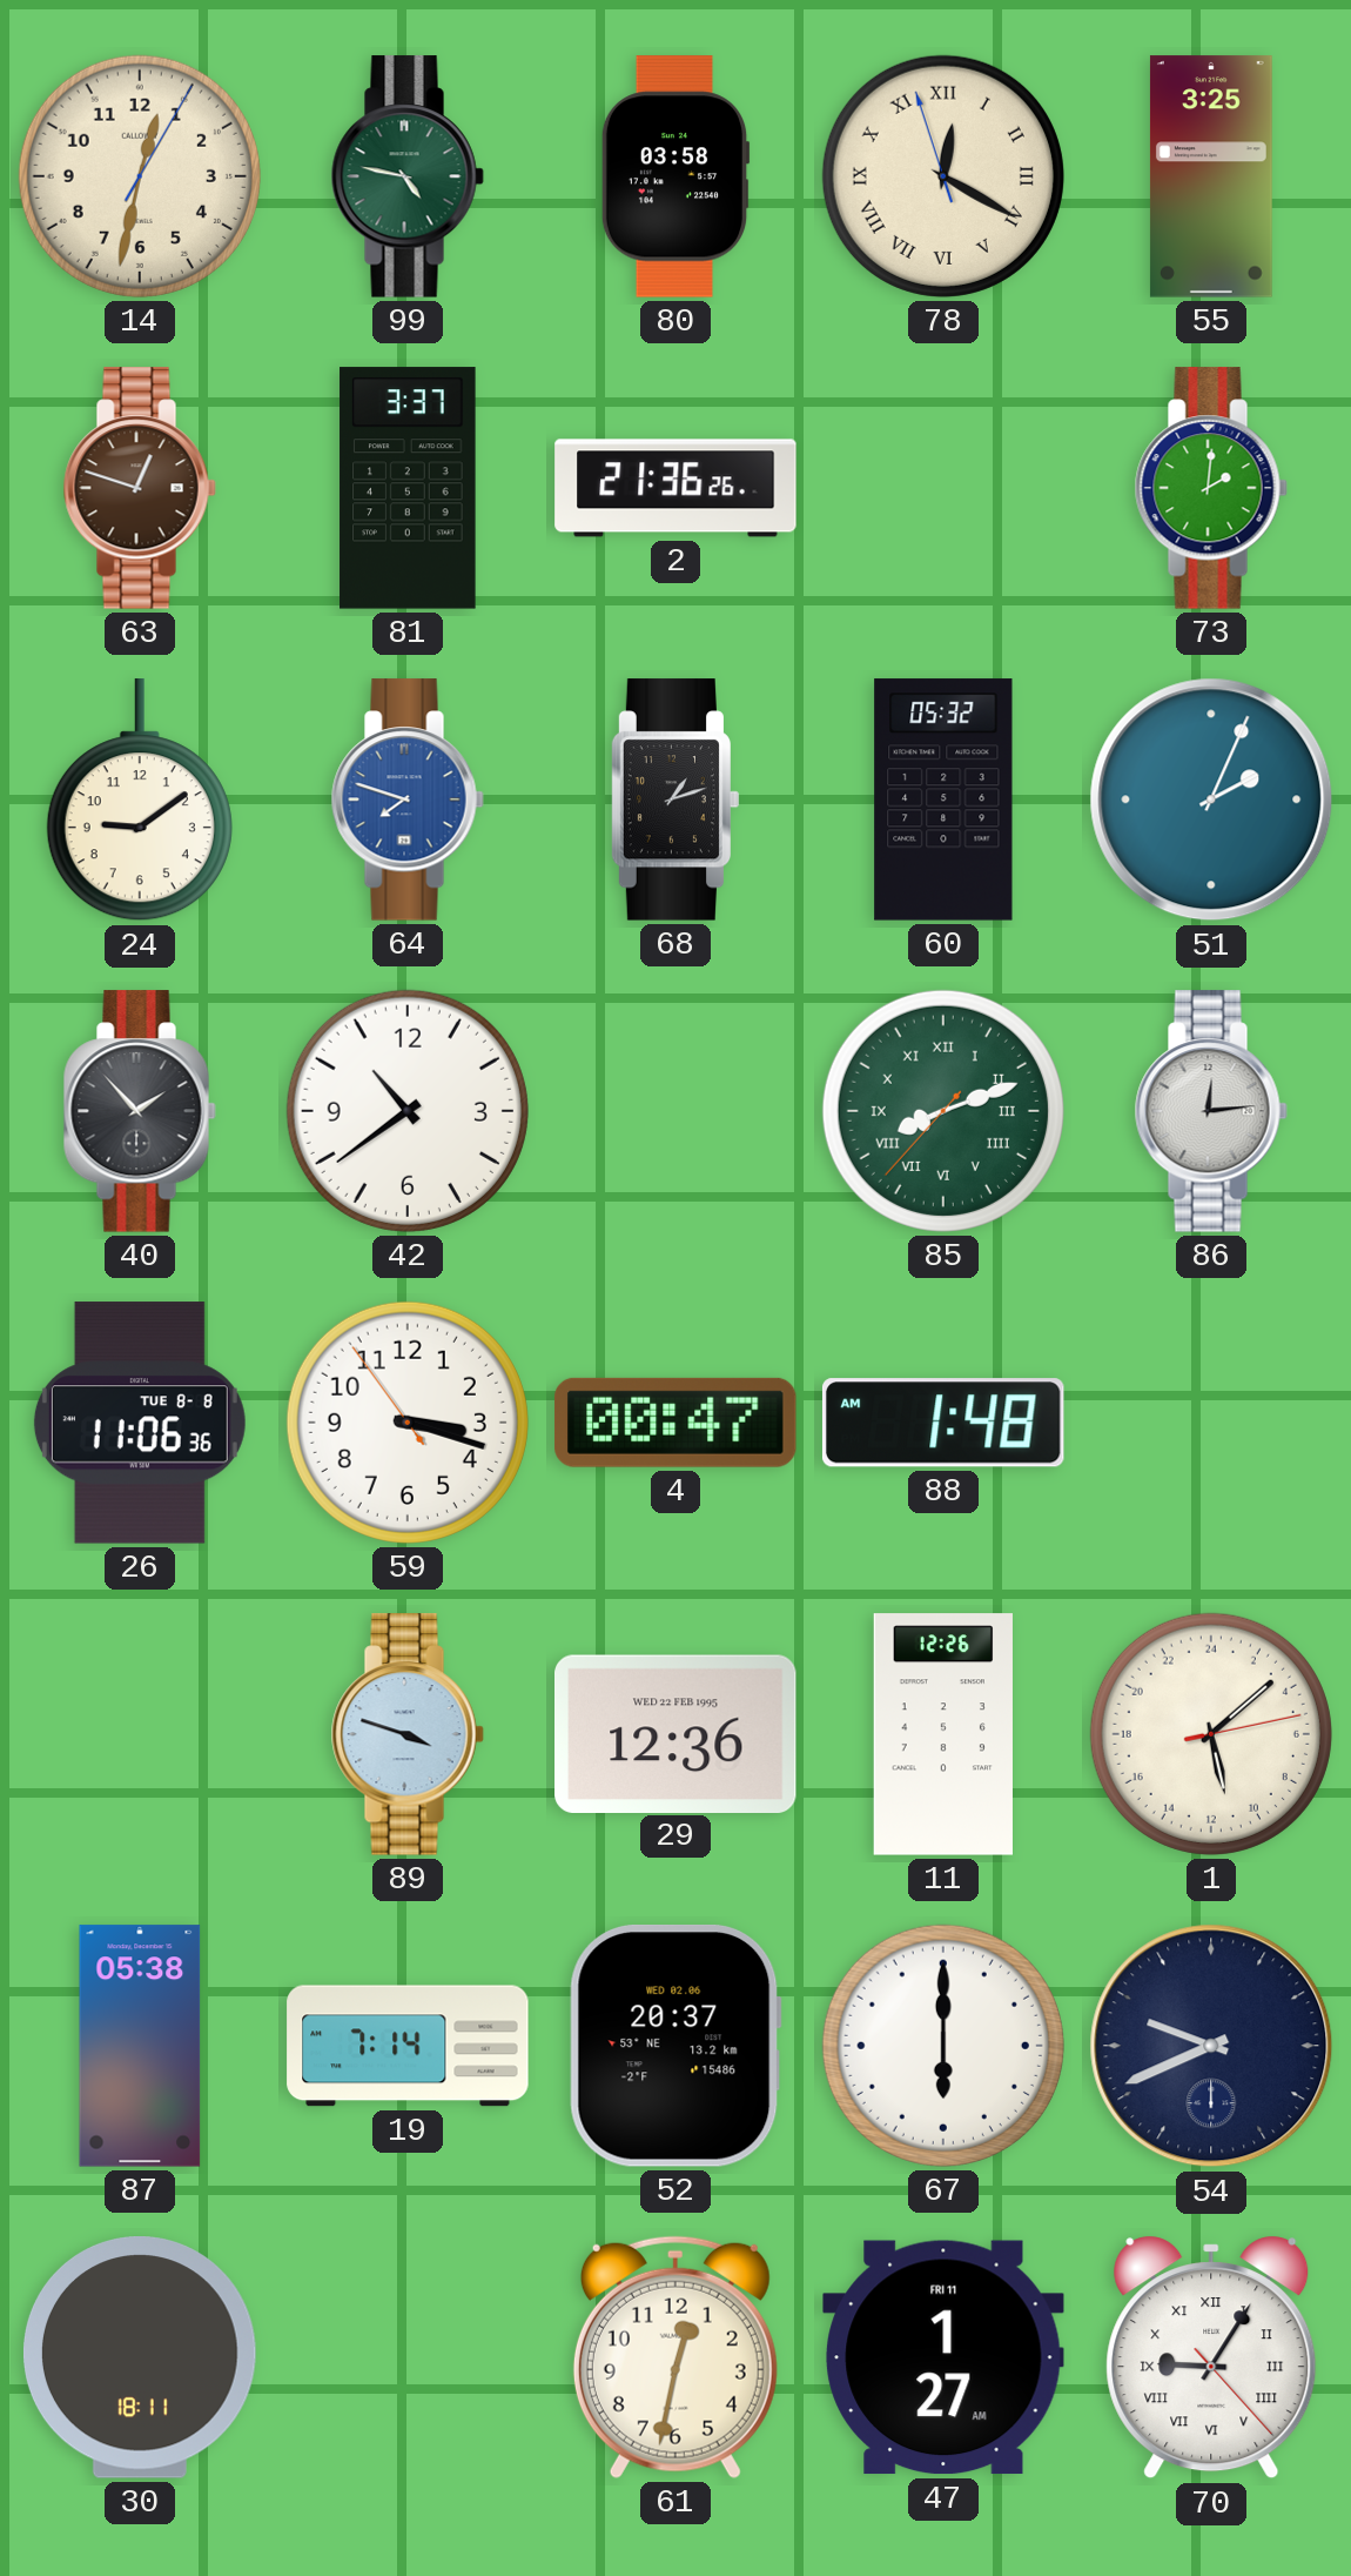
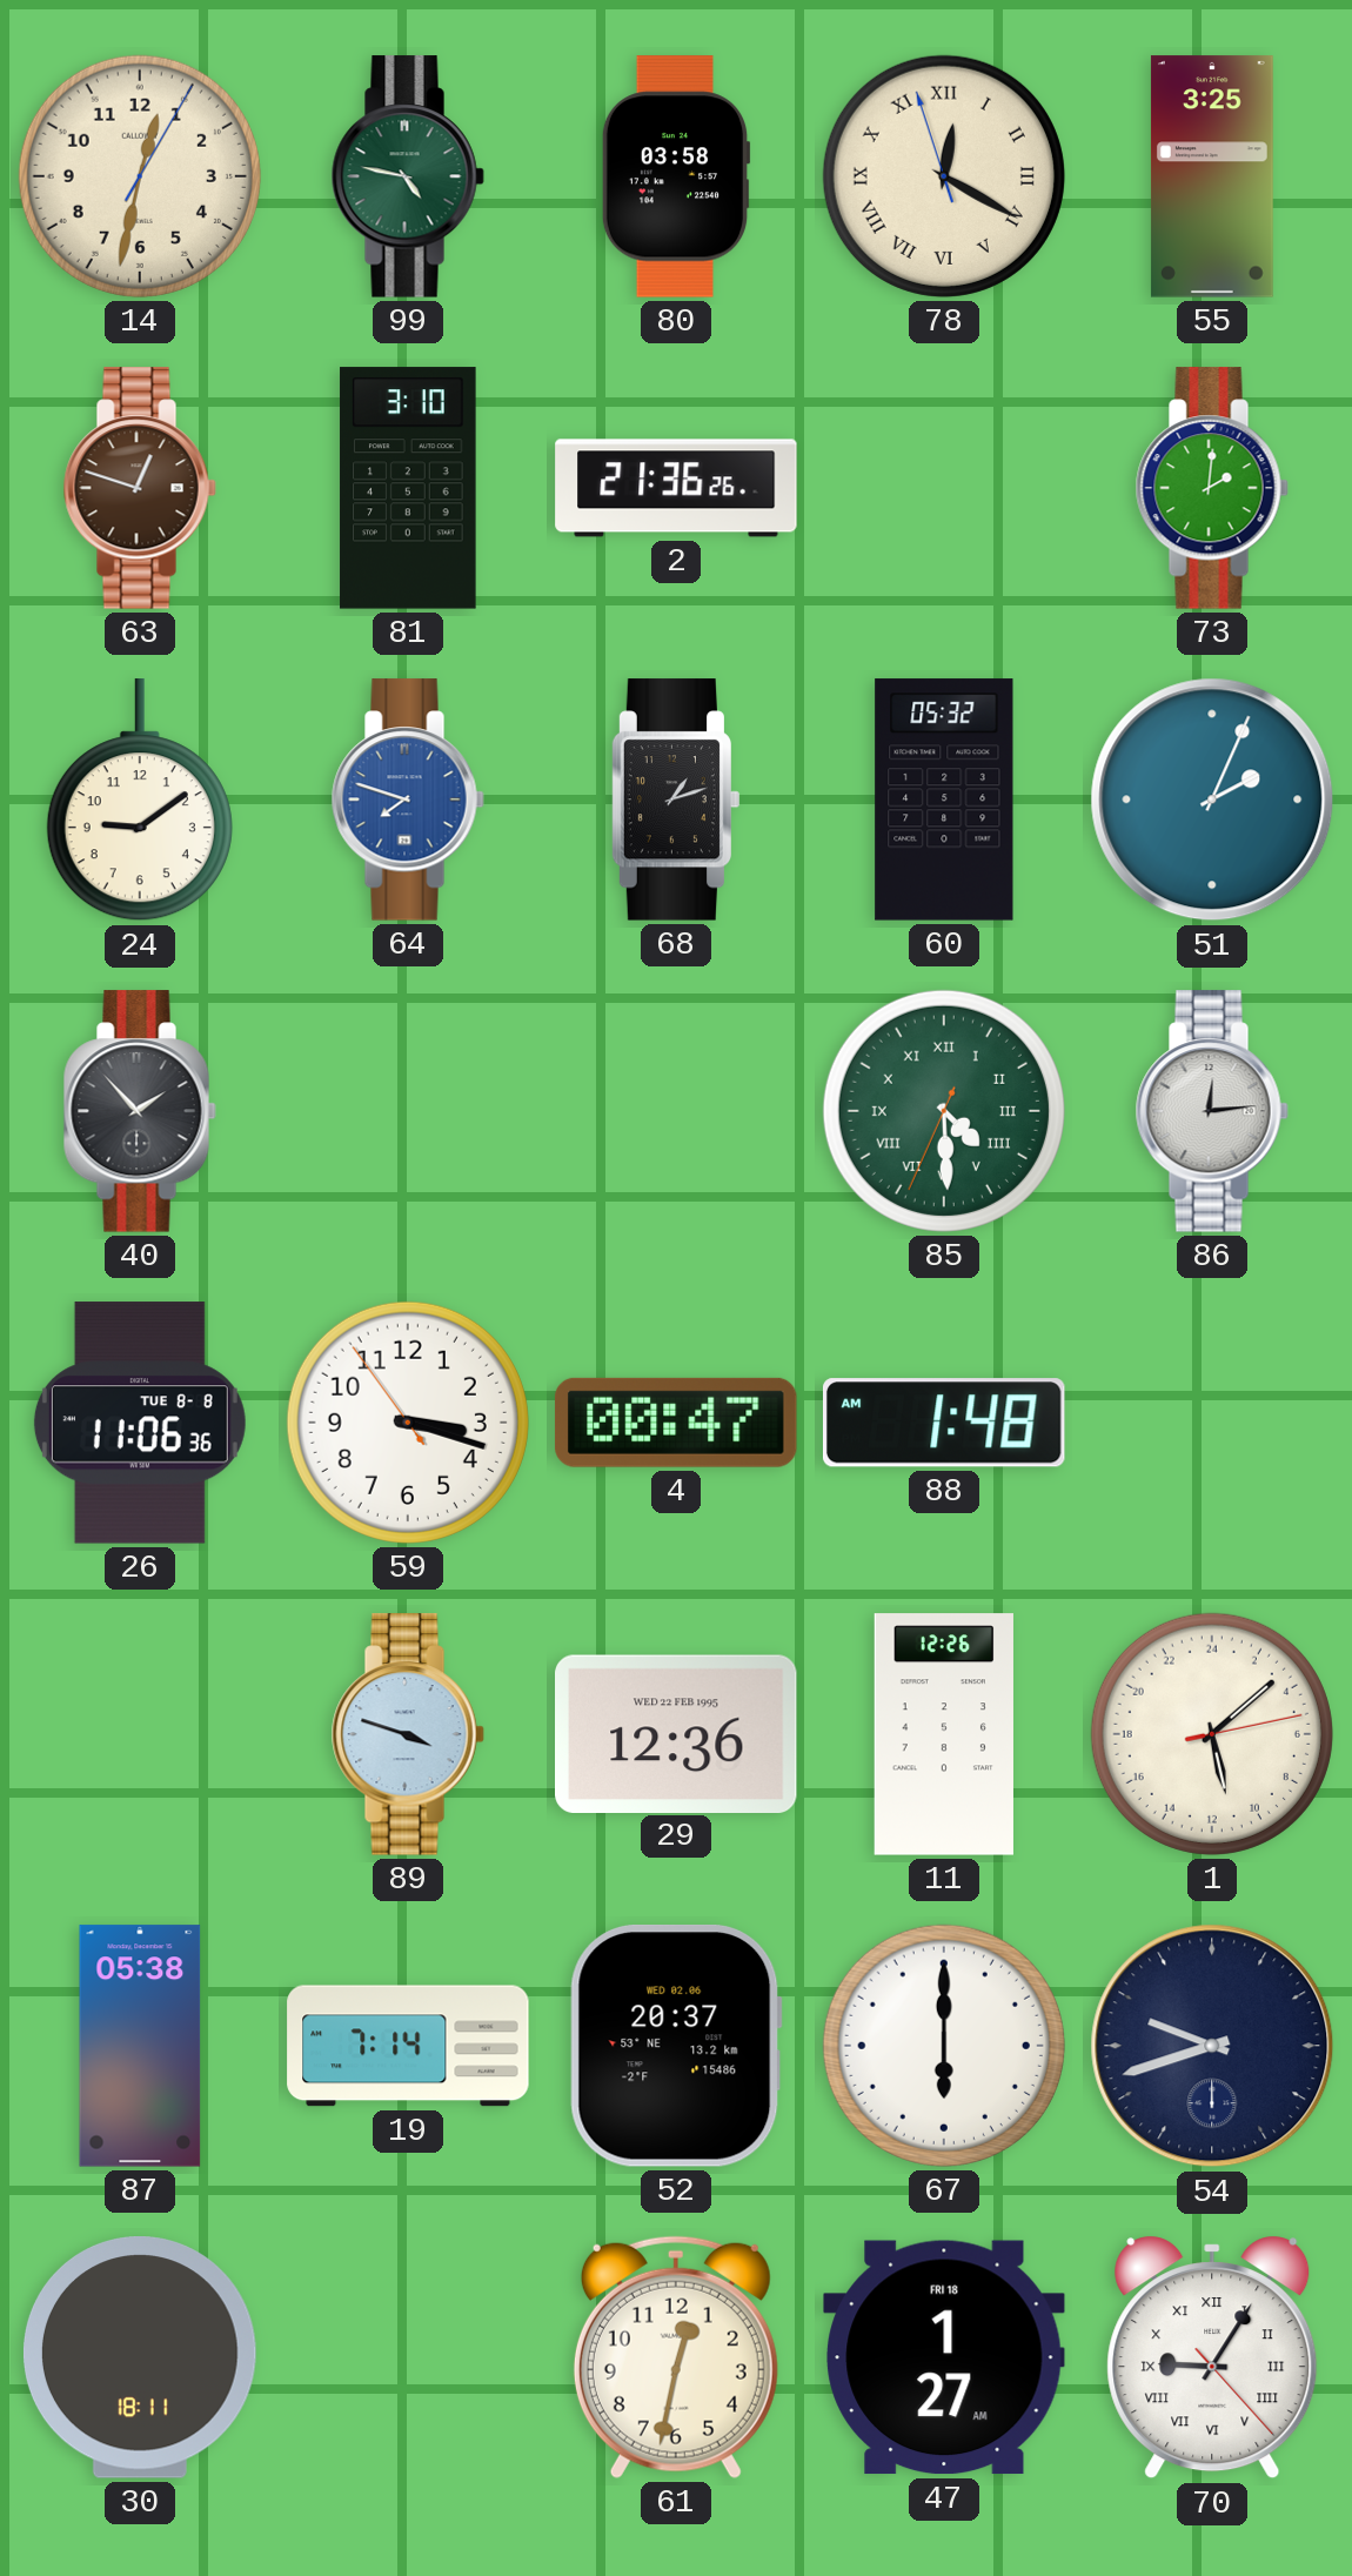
81: 3:37 -> 3:10 (408, 488)
42: 10:39 -> none (408, 1111)
85: 8:11 -> 4:29 (944, 1111)
54: 9:41 -> 9:42 (1212, 2046)
47 date: FRI 11 -> FRI 18 (944, 2357)
